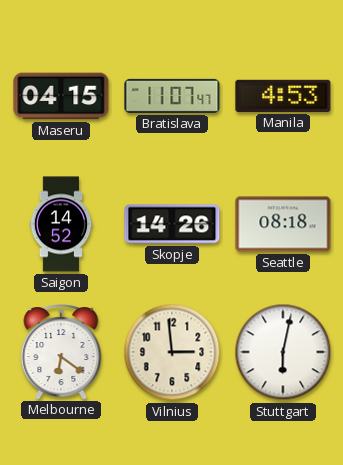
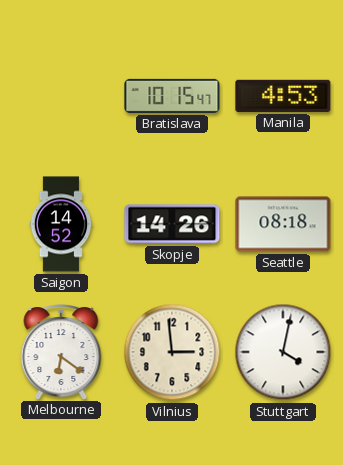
Maseru: 04:15 -> none (61, 96)
Bratislava: 11:07 -> 10:15 (172, 96)
Stuttgart: 6:02 -> 4:02 (283, 352)
